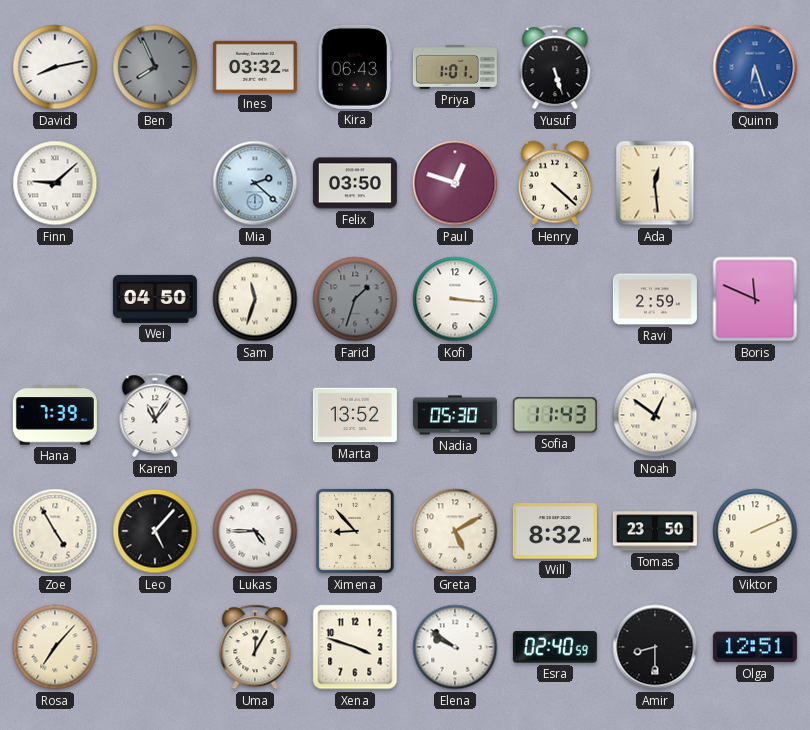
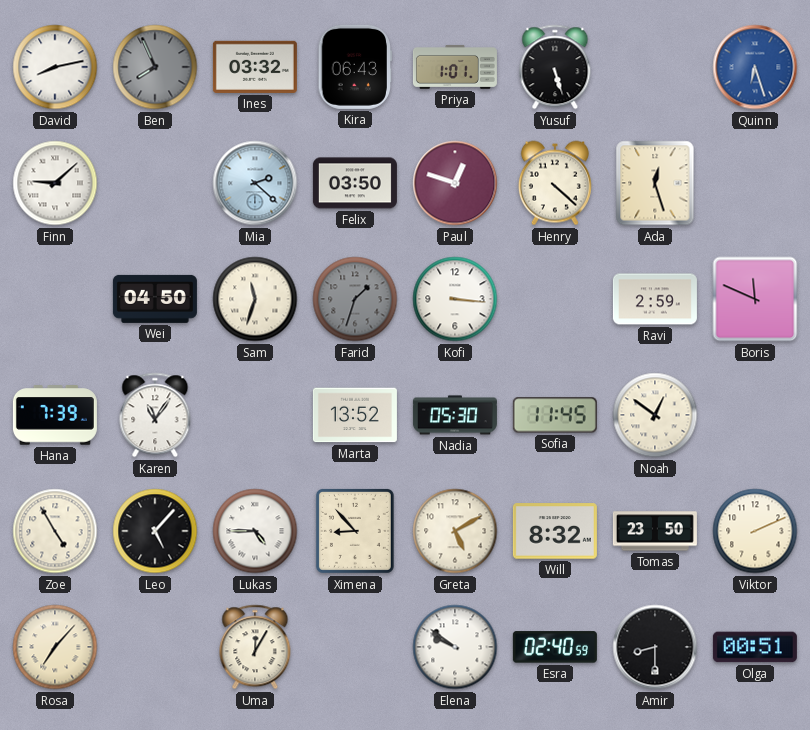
Ada: 12:29 -> 12:27 (655, 183)
Sofia: 11:43 -> 11:45 (555, 415)
Xena: 3:48 -> none (355, 647)
Olga: 12:51 -> 00:51 (755, 647)
